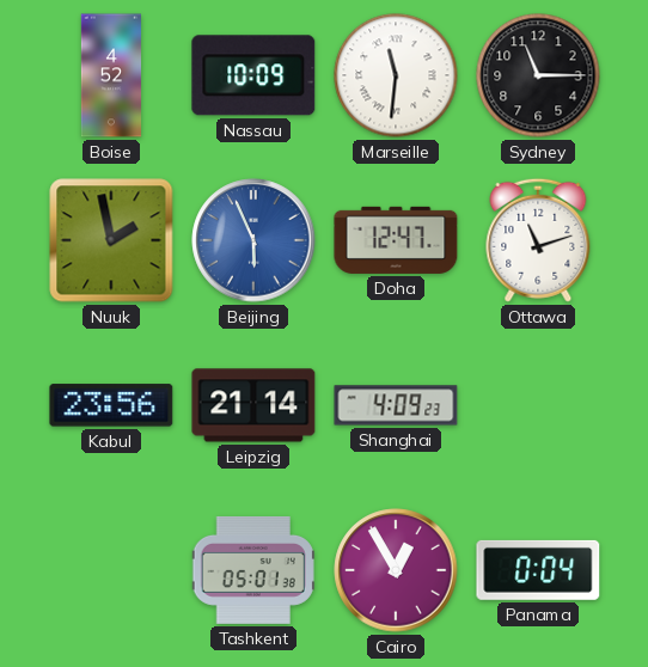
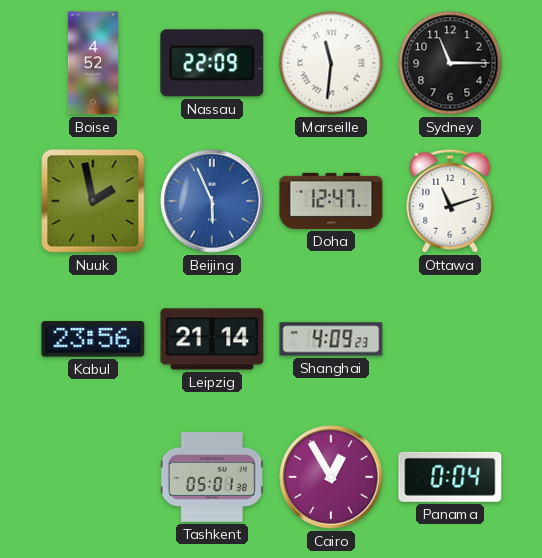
Nassau: 10:09 -> 22:09 (212, 63)
